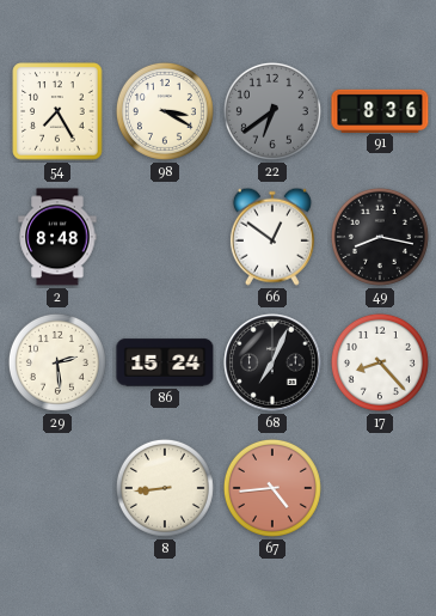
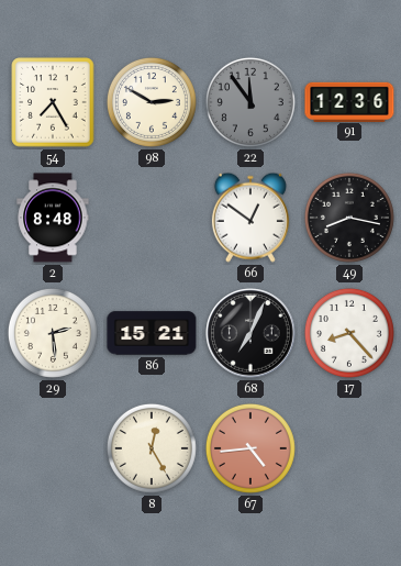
98: 3:20 -> 2:50 (152, 102)
22: 6:39 -> 11:54 (250, 102)
91: 8:36 -> 12:36 (349, 101)
86: 15:24 -> 15:21 (152, 333)
8: 8:44 -> 12:25 (152, 448)
